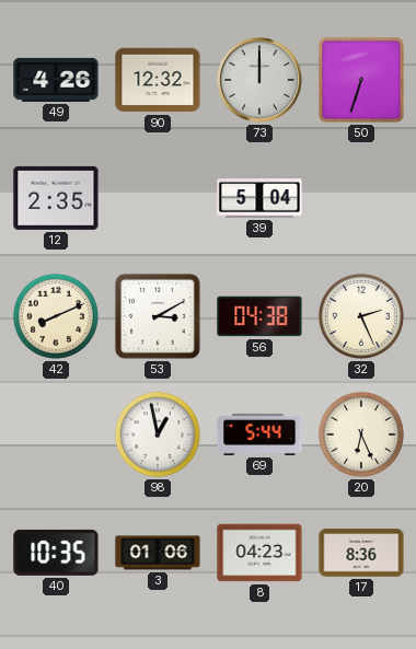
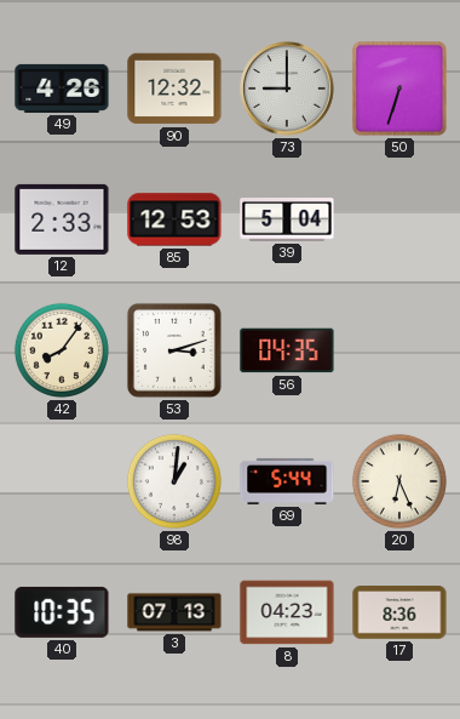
73: 12:00 -> 9:00 (287, 89)
12: 2:35 -> 2:33 (62, 219)
85: none -> 12:53 (174, 219)
42: 8:11 -> 8:06 (62, 350)
53: 3:10 -> 3:12 (174, 350)
56: 04:38 -> 04:35 (287, 350)
32: 2:26 -> none (361, 316)
98: 12:58 -> 1:01 (174, 481)
3: 01:06 -> 07:13 (174, 612)
